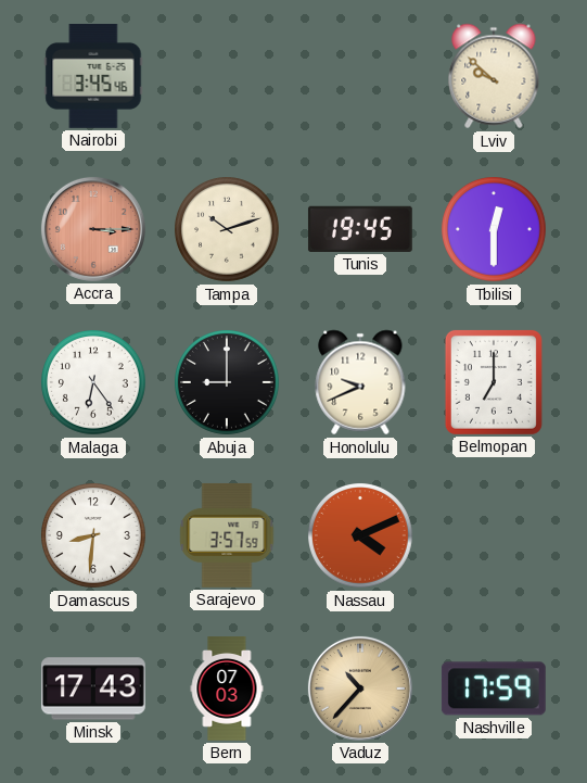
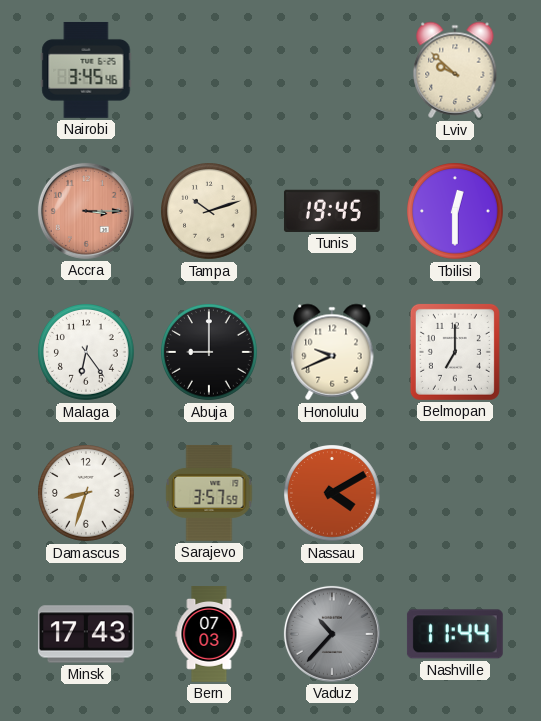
Damascus: 8:31 -> 8:33 (87, 494)
Nassau: 4:11 -> 4:10 (333, 494)
Vaduz dial: champagne -> grey (332, 634)
Nashville: 17:59 -> 11:44 (455, 634)
